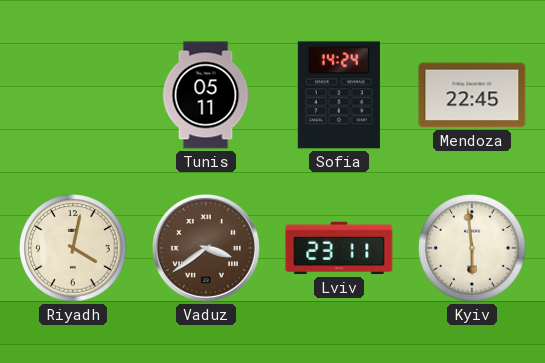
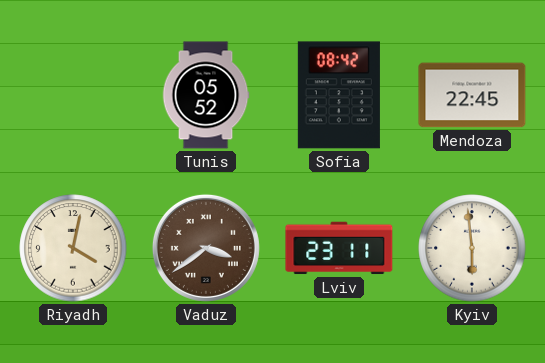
Tunis: 05:11 -> 05:52 (206, 95)
Sofia: 14:24 -> 08:42 (339, 95)
